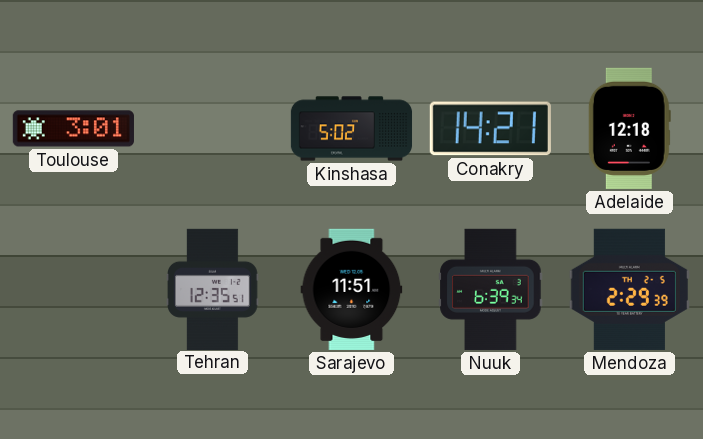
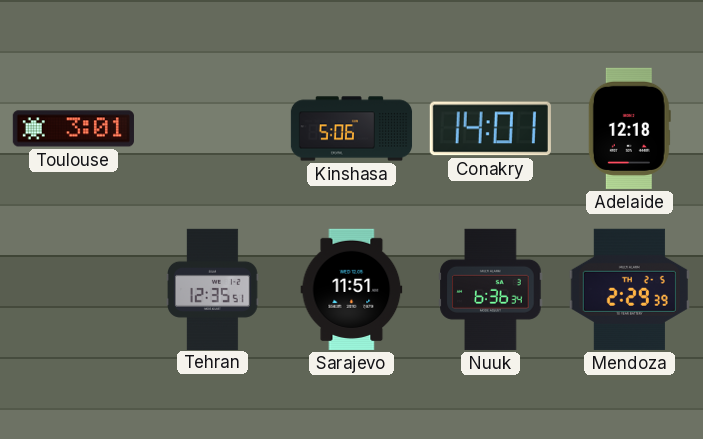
Kinshasa: 5:02 -> 5:06 (352, 129)
Conakry: 14:21 -> 14:01 (490, 129)
Nuuk: 6:39 -> 6:36 (491, 289)
